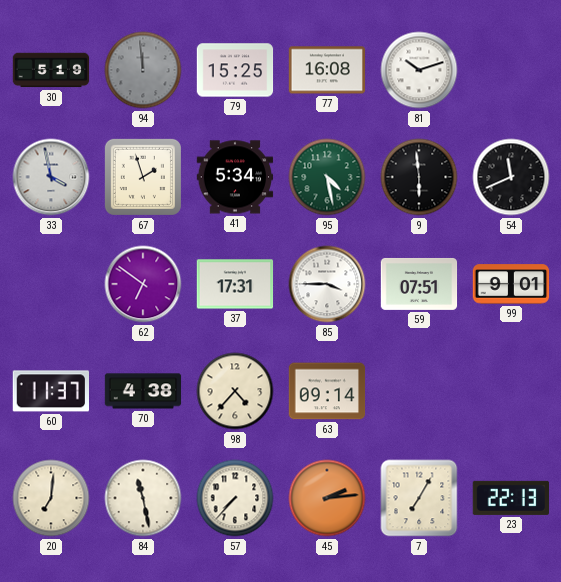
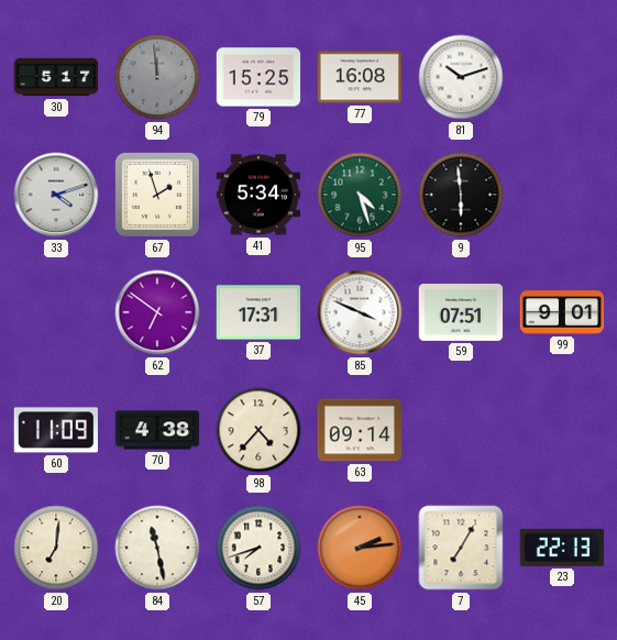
30: 5:19 -> 5:17 (56, 77)
33: 3:58 -> 4:12 (56, 195)
95: 4:28 -> 4:27 (360, 195)
54: 11:41 -> none (511, 177)
85: 3:45 -> 3:49 (360, 312)
60: 11:37 -> 11:09 (55, 430)
57: 7:37 -> 7:42 (258, 548)
